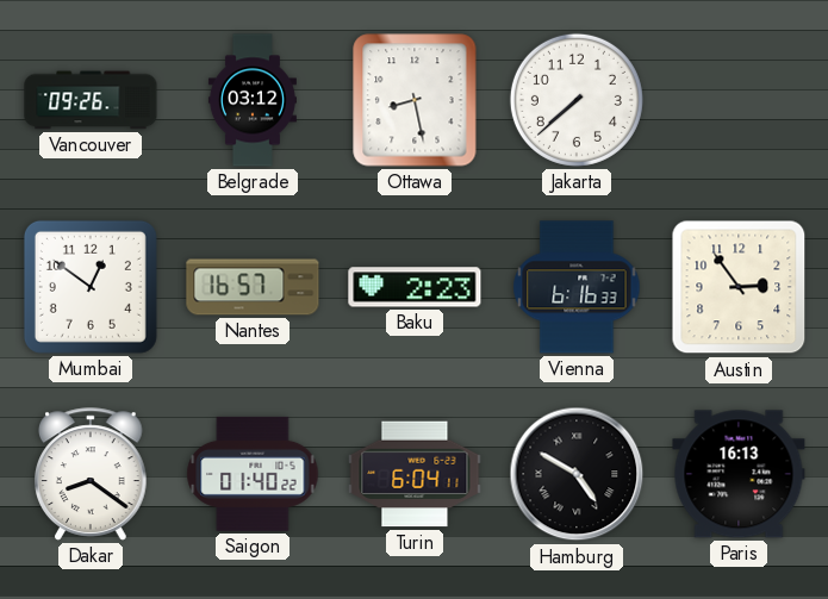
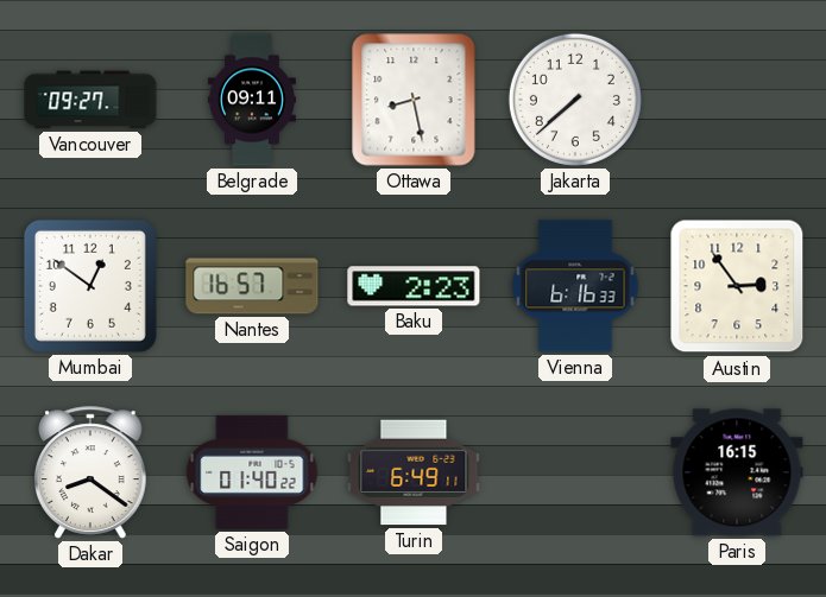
Vancouver: 09:26 -> 09:27 (90, 100)
Belgrade: 03:12 -> 09:11 (252, 100)
Turin: 6:04 -> 6:49 (414, 472)
Hamburg: 4:50 -> none (577, 474)
Paris: 16:13 -> 16:15 (737, 472)
